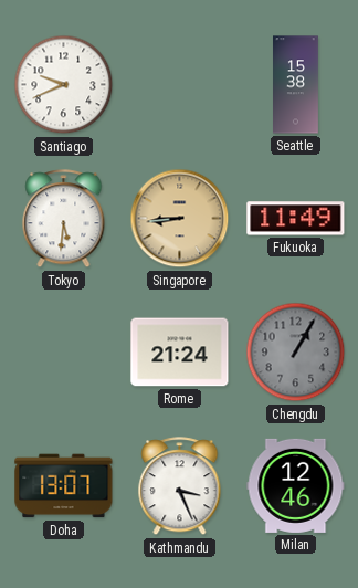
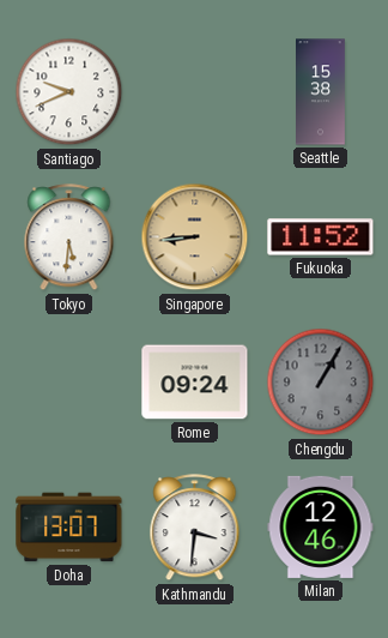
Fukuoka: 11:49 -> 11:52 (321, 237)
Rome: 21:24 -> 09:24 (195, 383)
Kathmandu: 3:26 -> 3:31 (195, 528)
